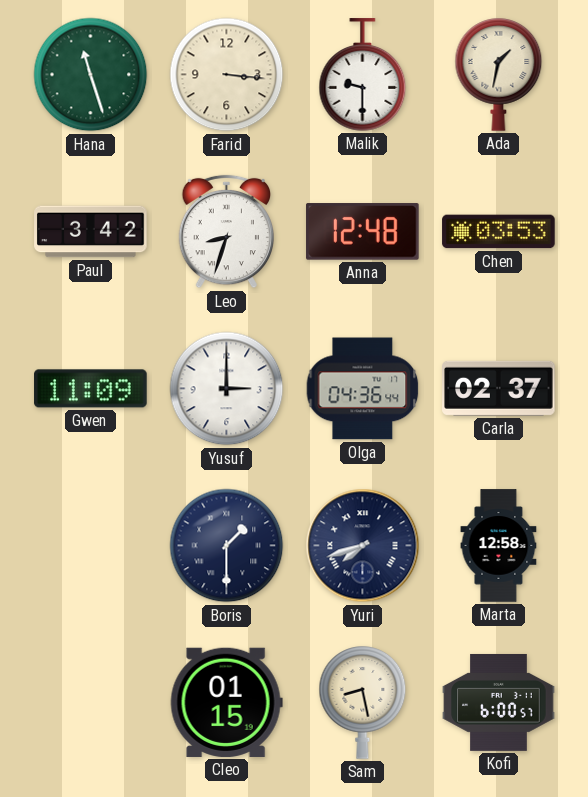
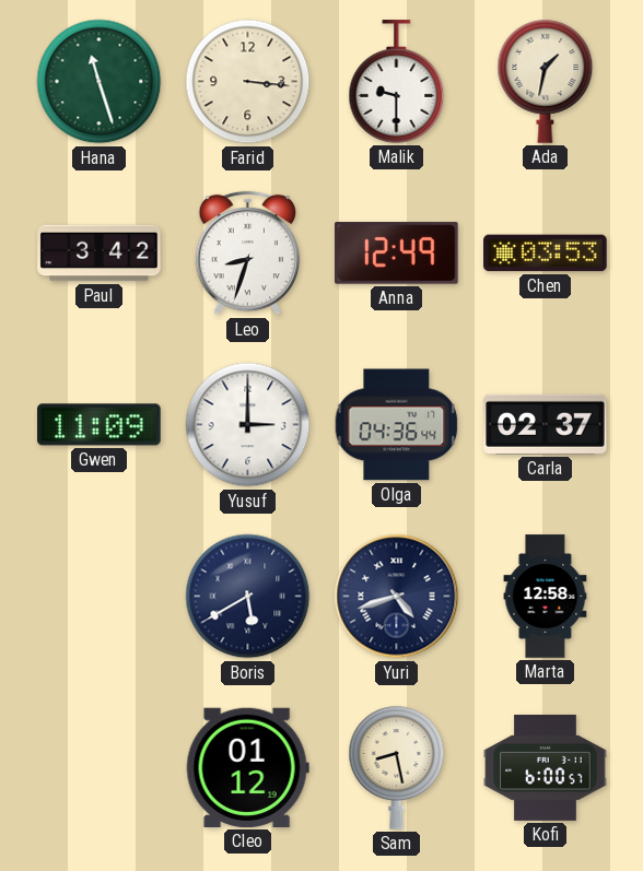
Anna: 12:48 -> 12:49 (397, 254)
Boris: 1:30 -> 5:40 (248, 597)
Yuri: 7:42 -> 4:42 (397, 597)
Cleo: 01:15 -> 01:12 (247, 767)
